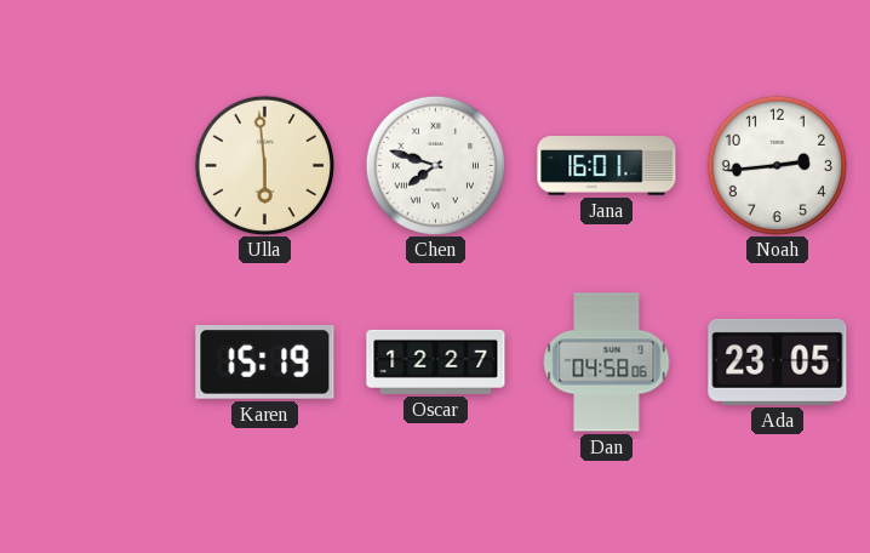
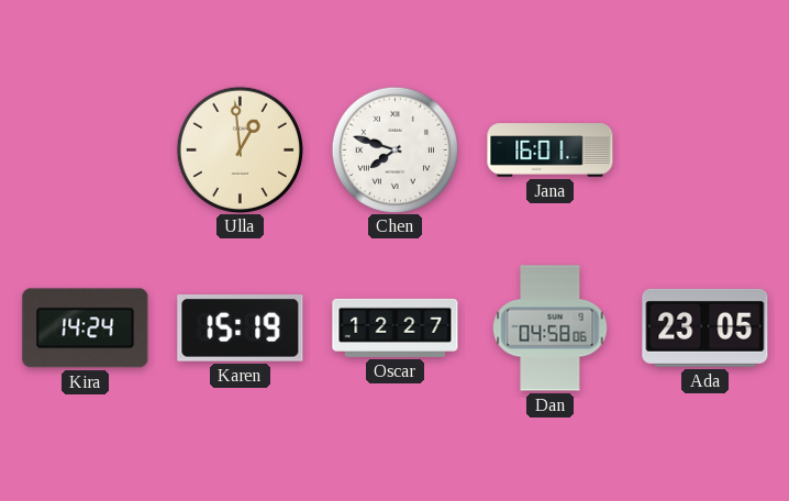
Ulla: 5:59 -> 12:59 (240, 149)
Noah: 2:44 -> none (777, 165)
Kira: none -> 14:24 (86, 329)
